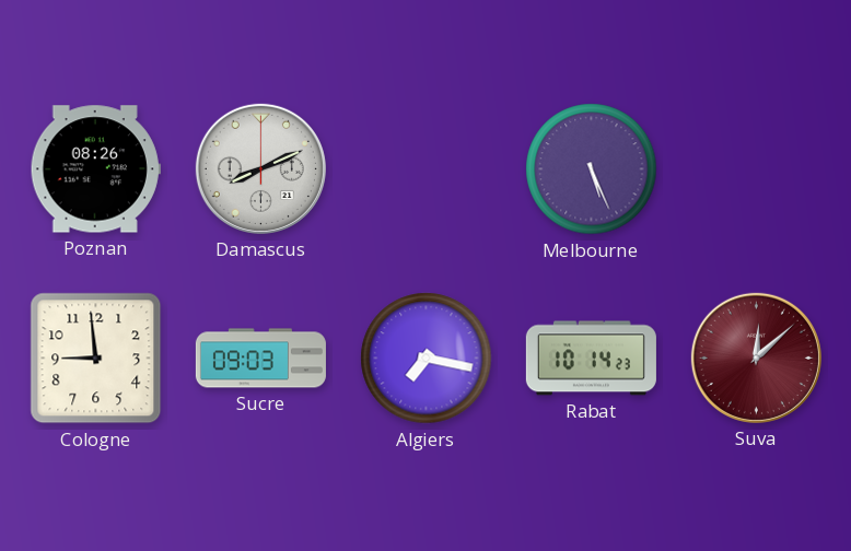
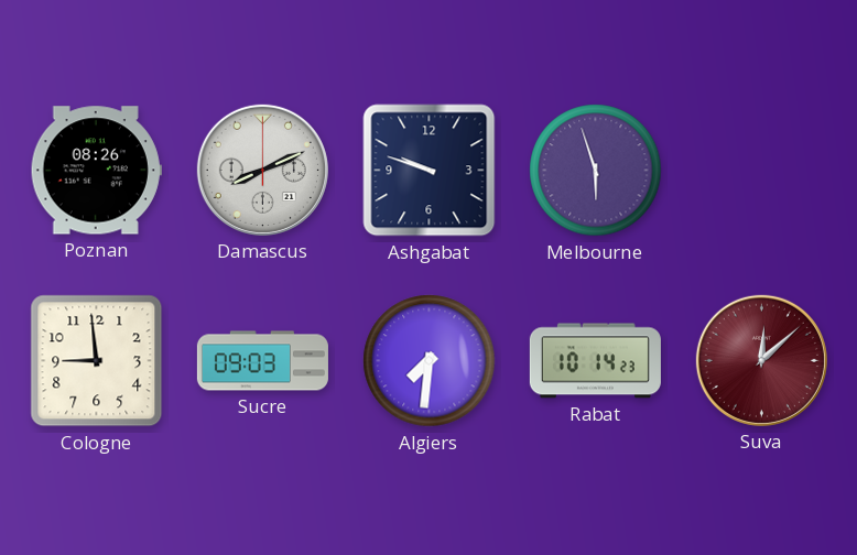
Ashgabat: none -> 9:48 (430, 171)
Melbourne: 5:26 -> 5:57 (596, 171)
Algiers: 7:17 -> 7:31 (430, 361)
